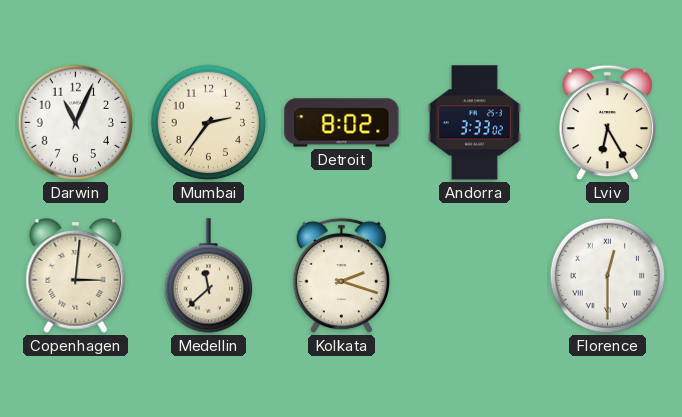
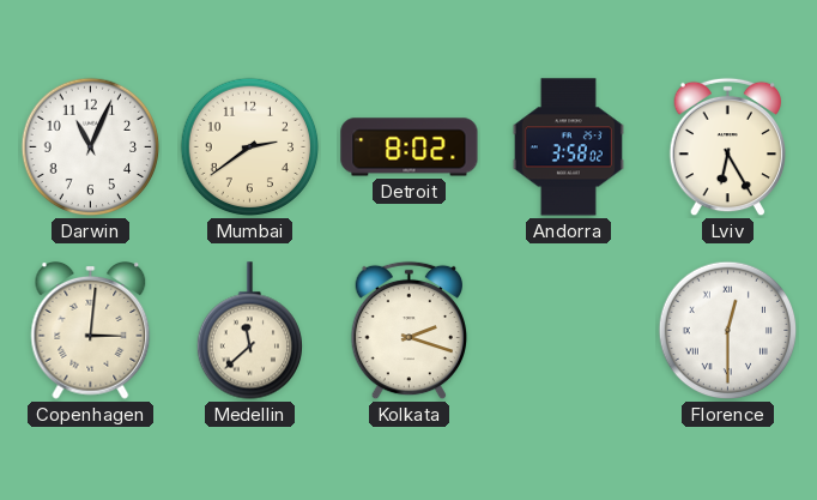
Mumbai: 2:36 -> 2:39 (250, 147)
Andorra: 3:33 -> 3:58 (568, 147)
